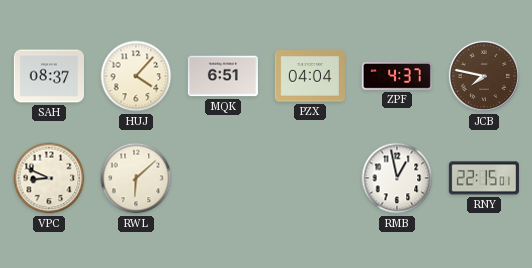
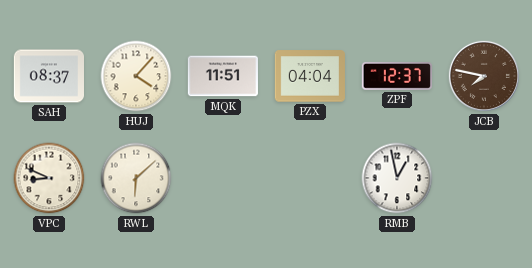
MQK: 6:51 -> 11:51 (223, 76)
ZPF: 4:37 -> 12:37 (397, 76)
RNY: 22:15 -> none (484, 178)
